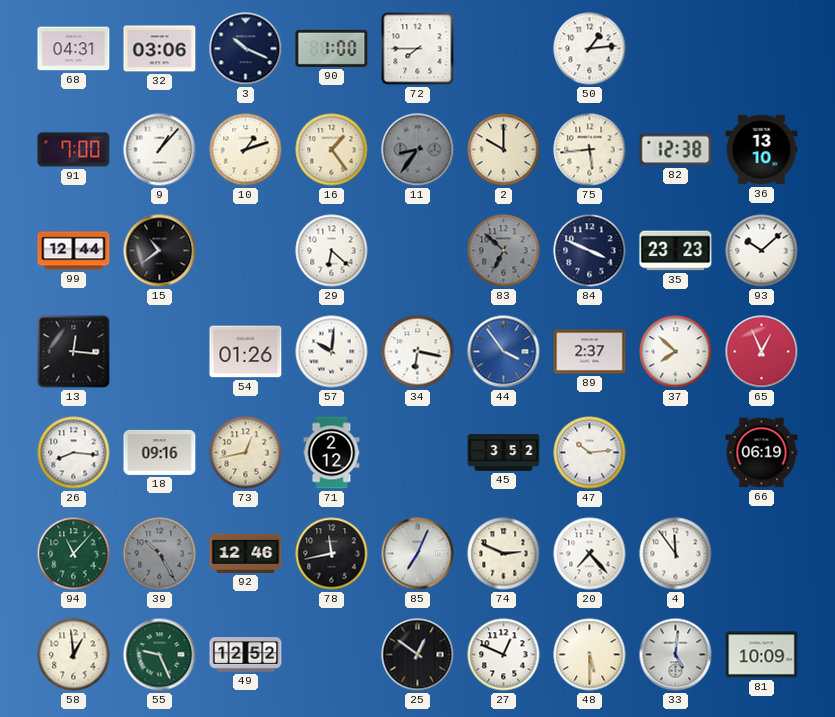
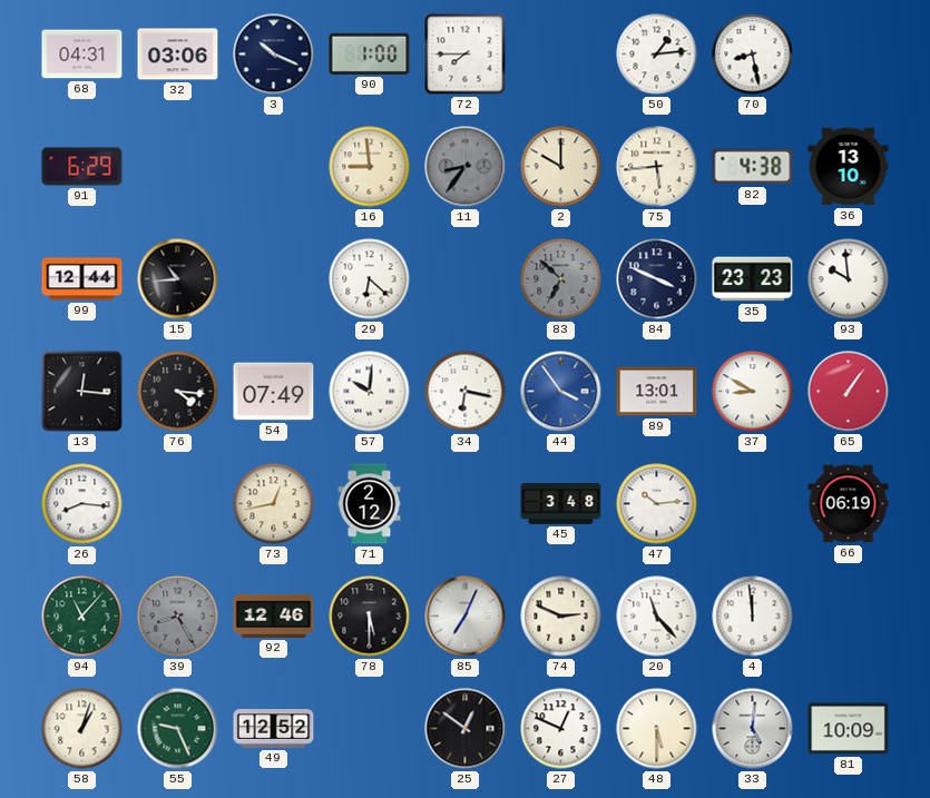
70: none -> 8:28 (753, 55)
91: 7:00 -> 6:29 (82, 167)
9: 1:07 -> none (160, 150)
10: 1:12 -> none (246, 150)
16: 1:24 -> 8:59 (370, 167)
82: 12:38 -> 4:38 (753, 167)
15: 10:39 -> 10:44 (178, 279)
93: 10:08 -> 9:59 (849, 279)
76: none -> 4:16 (178, 392)
54: 01:26 -> 07:49 (274, 392)
89: 2:37 -> 13:01 (657, 392)
37: 7:52 -> 8:50 (753, 392)
65: 12:56 -> 1:06 (849, 392)
18: 09:16 -> none (160, 452)
45: 3:52 -> 3:48 (561, 504)
39: 10:25 -> 8:25 (178, 617)
78: 11:43 -> 5:30 (370, 617)
20: 7:23 -> 11:23 (657, 617)
4: 11:54 -> 11:59 (753, 617)
58: 12:59 -> 1:03 (82, 729)
